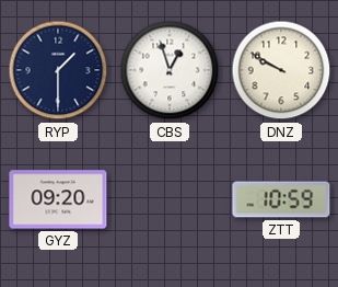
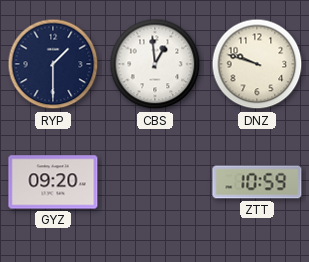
CBS: 12:57 -> 12:59 (155, 64)
DNZ: 9:50 -> 9:48 (257, 64)
